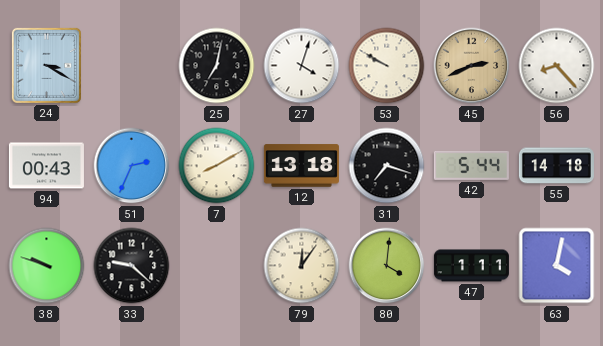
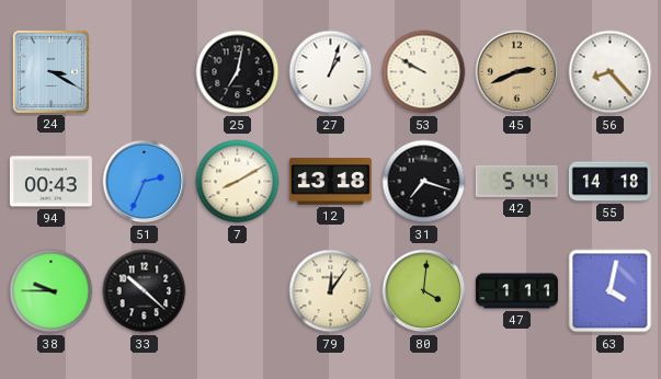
27: 4:03 -> 1:03 (331, 72)
38: 9:48 -> 9:45 (52, 291)
33: 9:22 -> 10:22 (145, 291)
